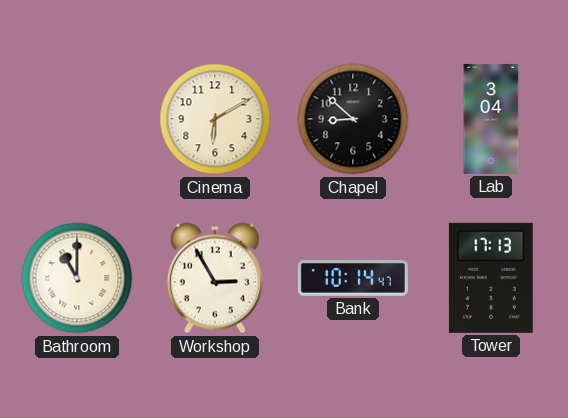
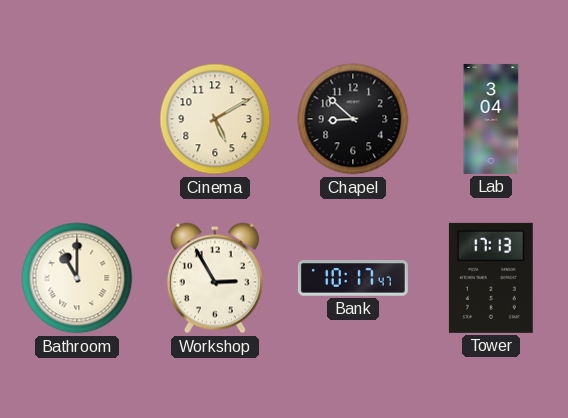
Cinema: 6:10 -> 5:10 (215, 119)
Bank: 10:14 -> 10:17 (353, 278)
